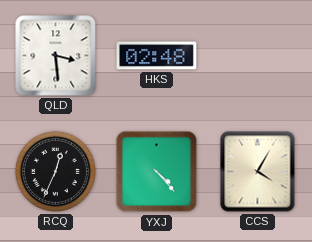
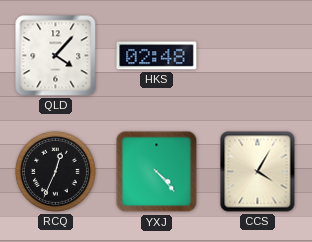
QLD: 3:29 -> 4:07 (56, 56)
